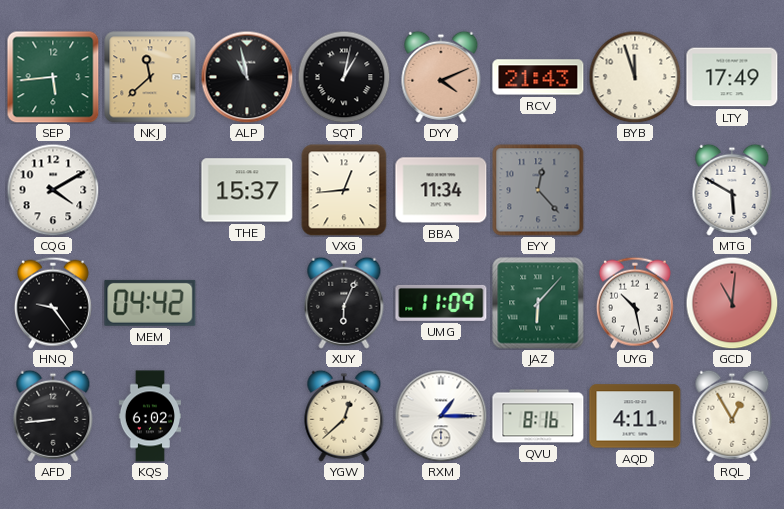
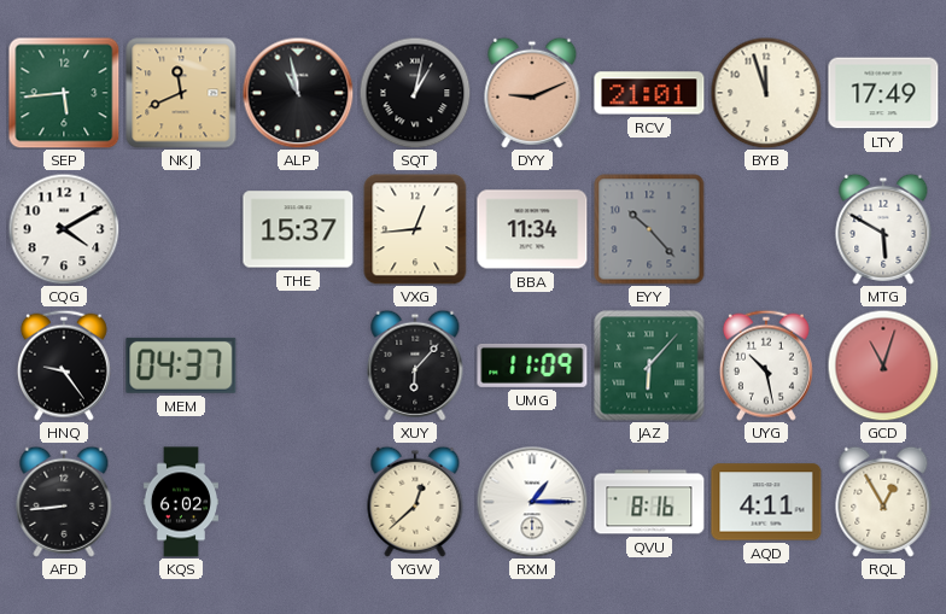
NKJ: 11:38 -> 11:41 (181, 93)
DYY: 4:11 -> 9:11 (532, 93)
RCV: 21:43 -> 21:01 (649, 93)
EYY: 12:23 -> 10:23 (649, 229)
MEM: 04:42 -> 04:37 (181, 366)
XUY: 6:04 -> 6:07 (415, 366)
GCD: 11:01 -> 11:03 (883, 366)
